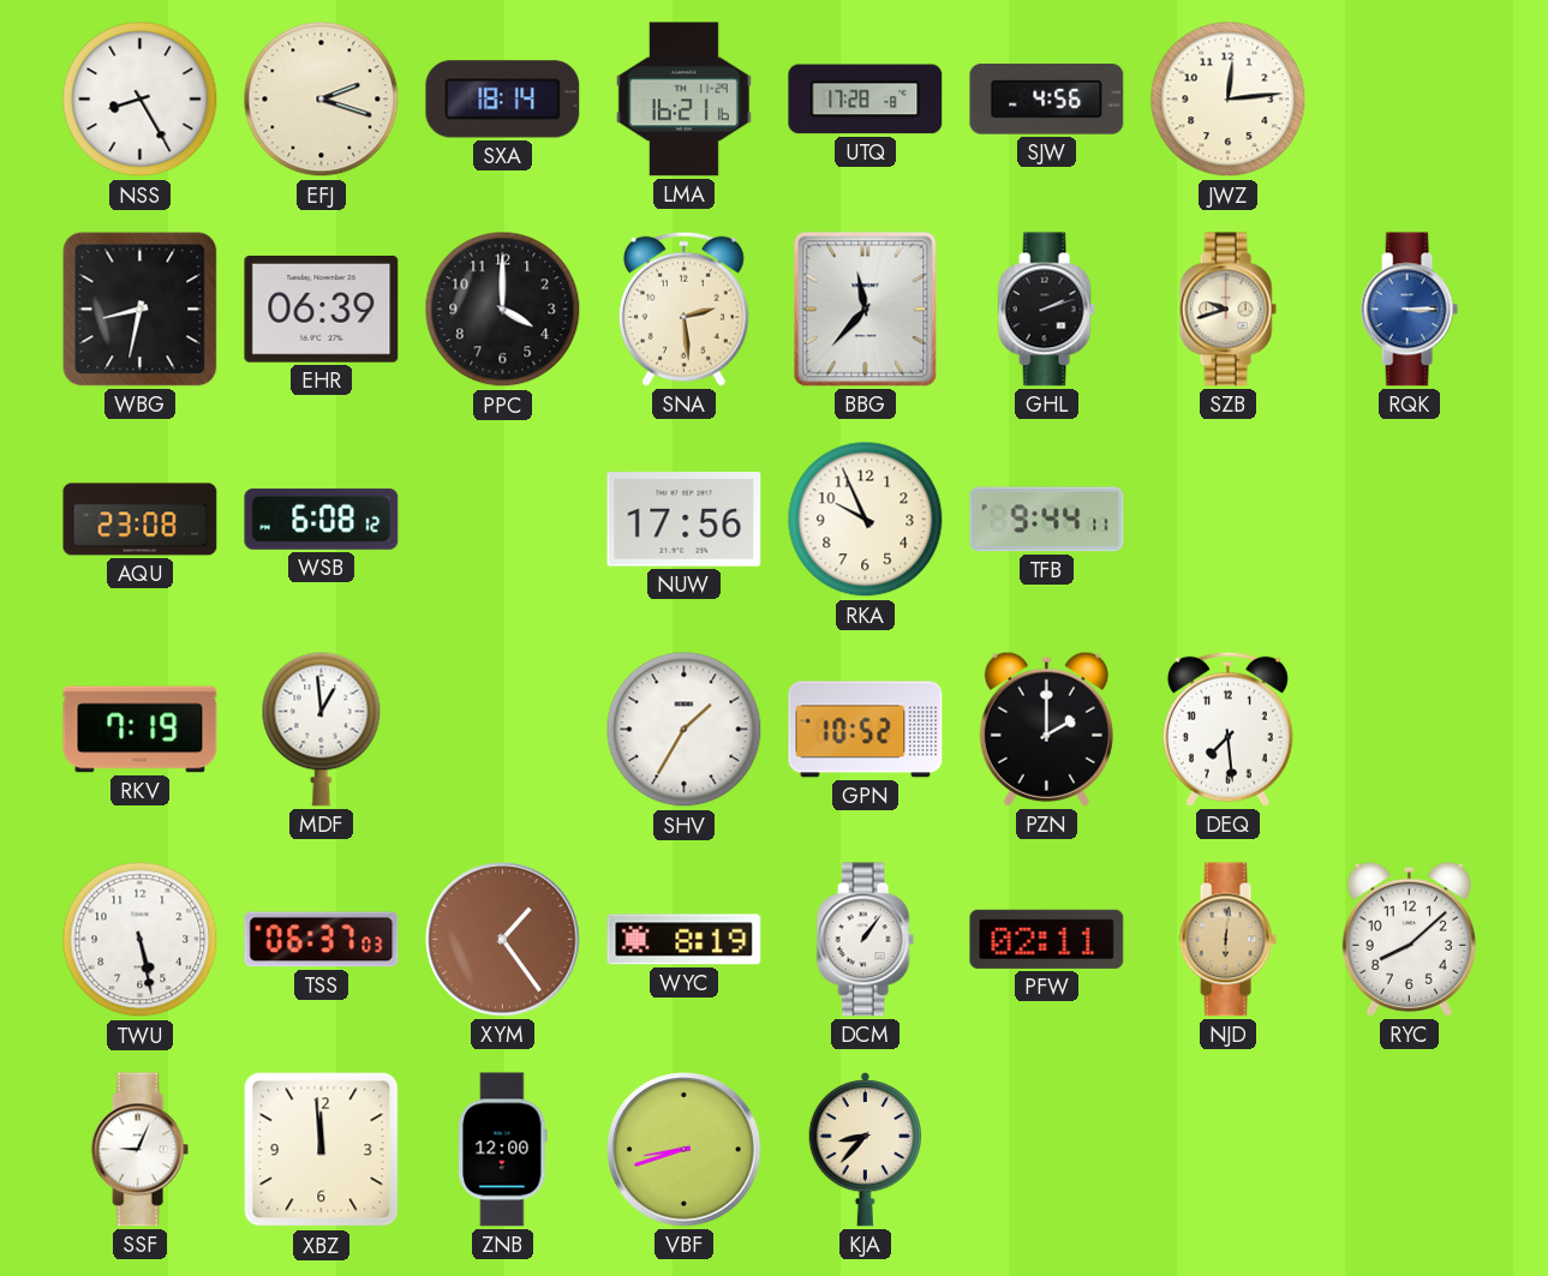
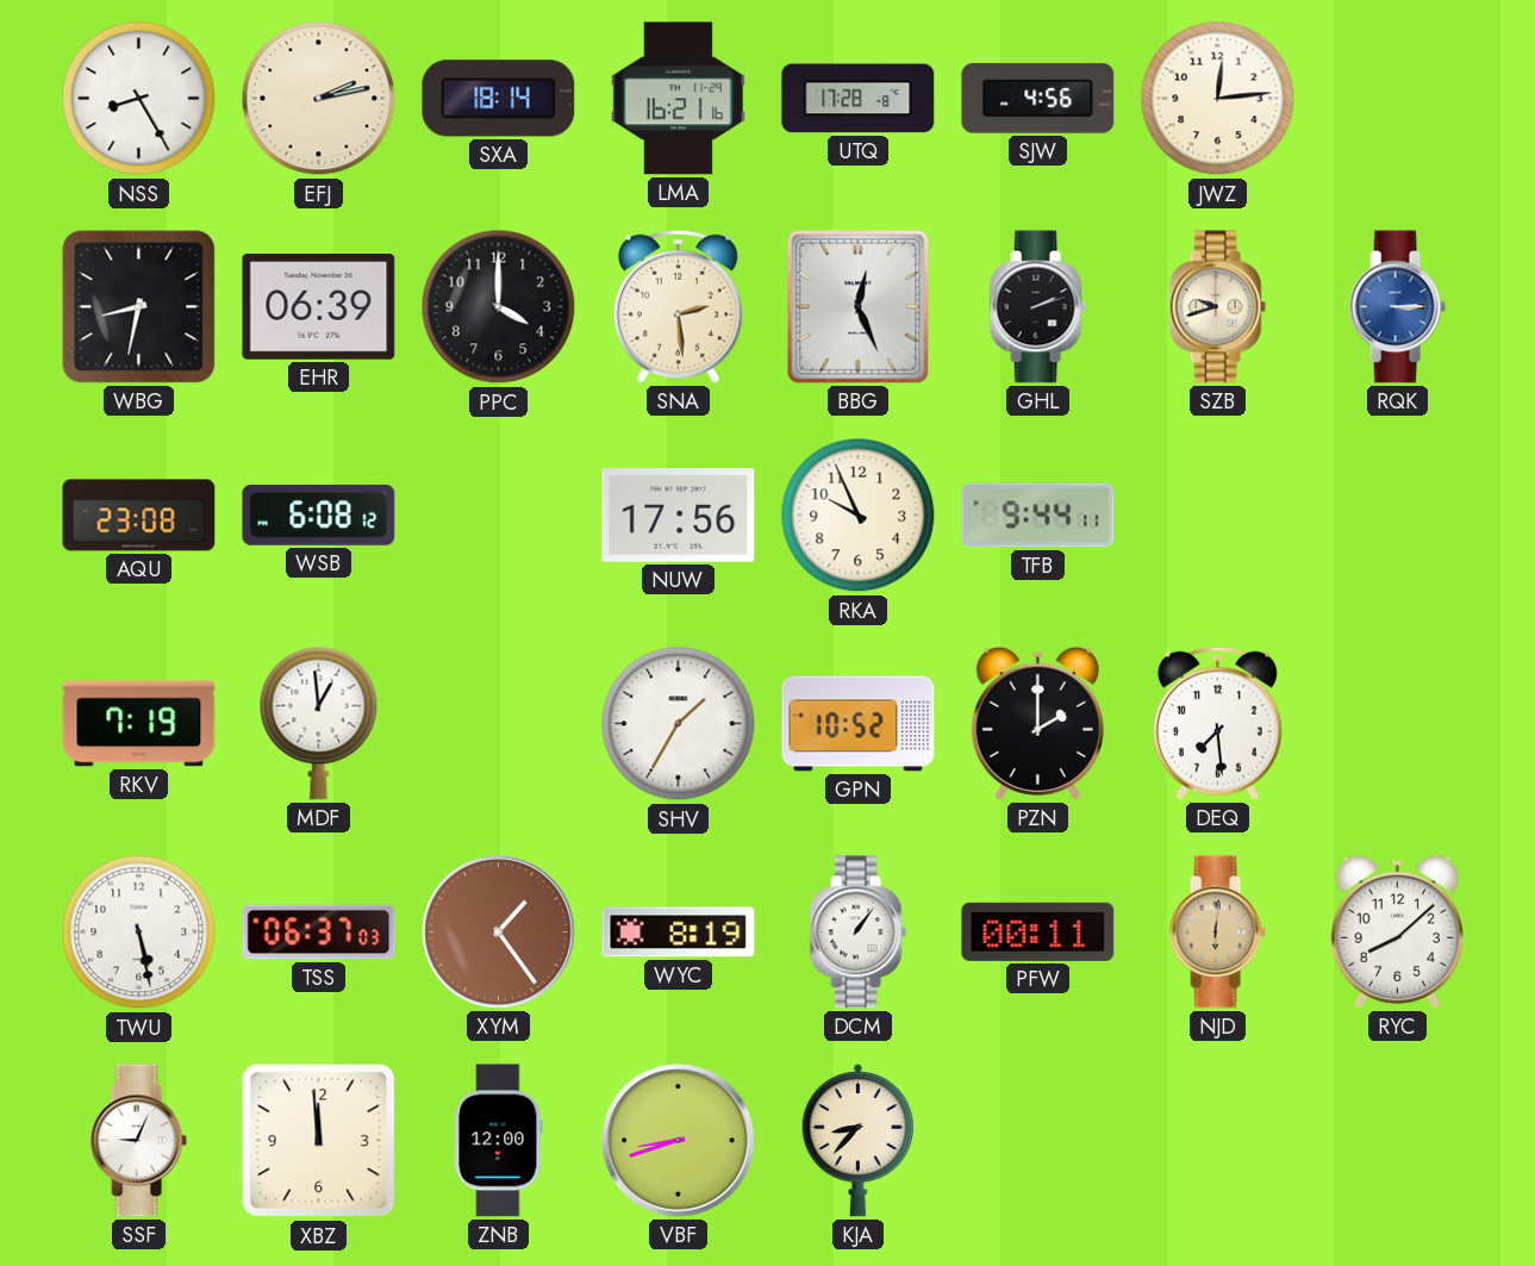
EFJ: 2:18 -> 2:13 (319, 99)
BBG: 11:37 -> 12:26 (859, 307)
PFW: 02:11 -> 00:11 (1038, 931)
